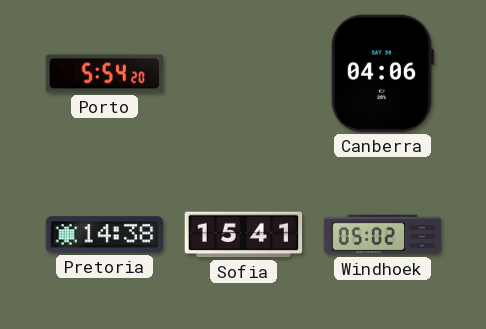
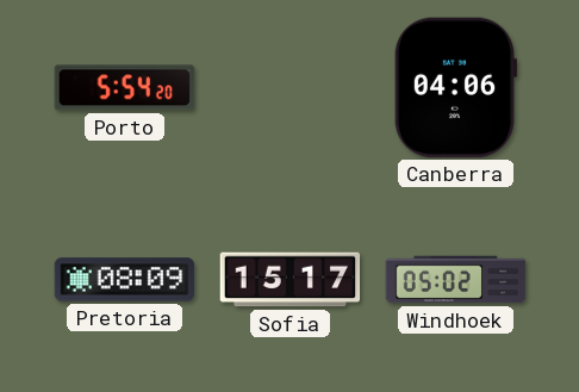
Pretoria: 14:38 -> 08:09 (125, 280)
Sofia: 15:41 -> 15:17 (291, 280)
